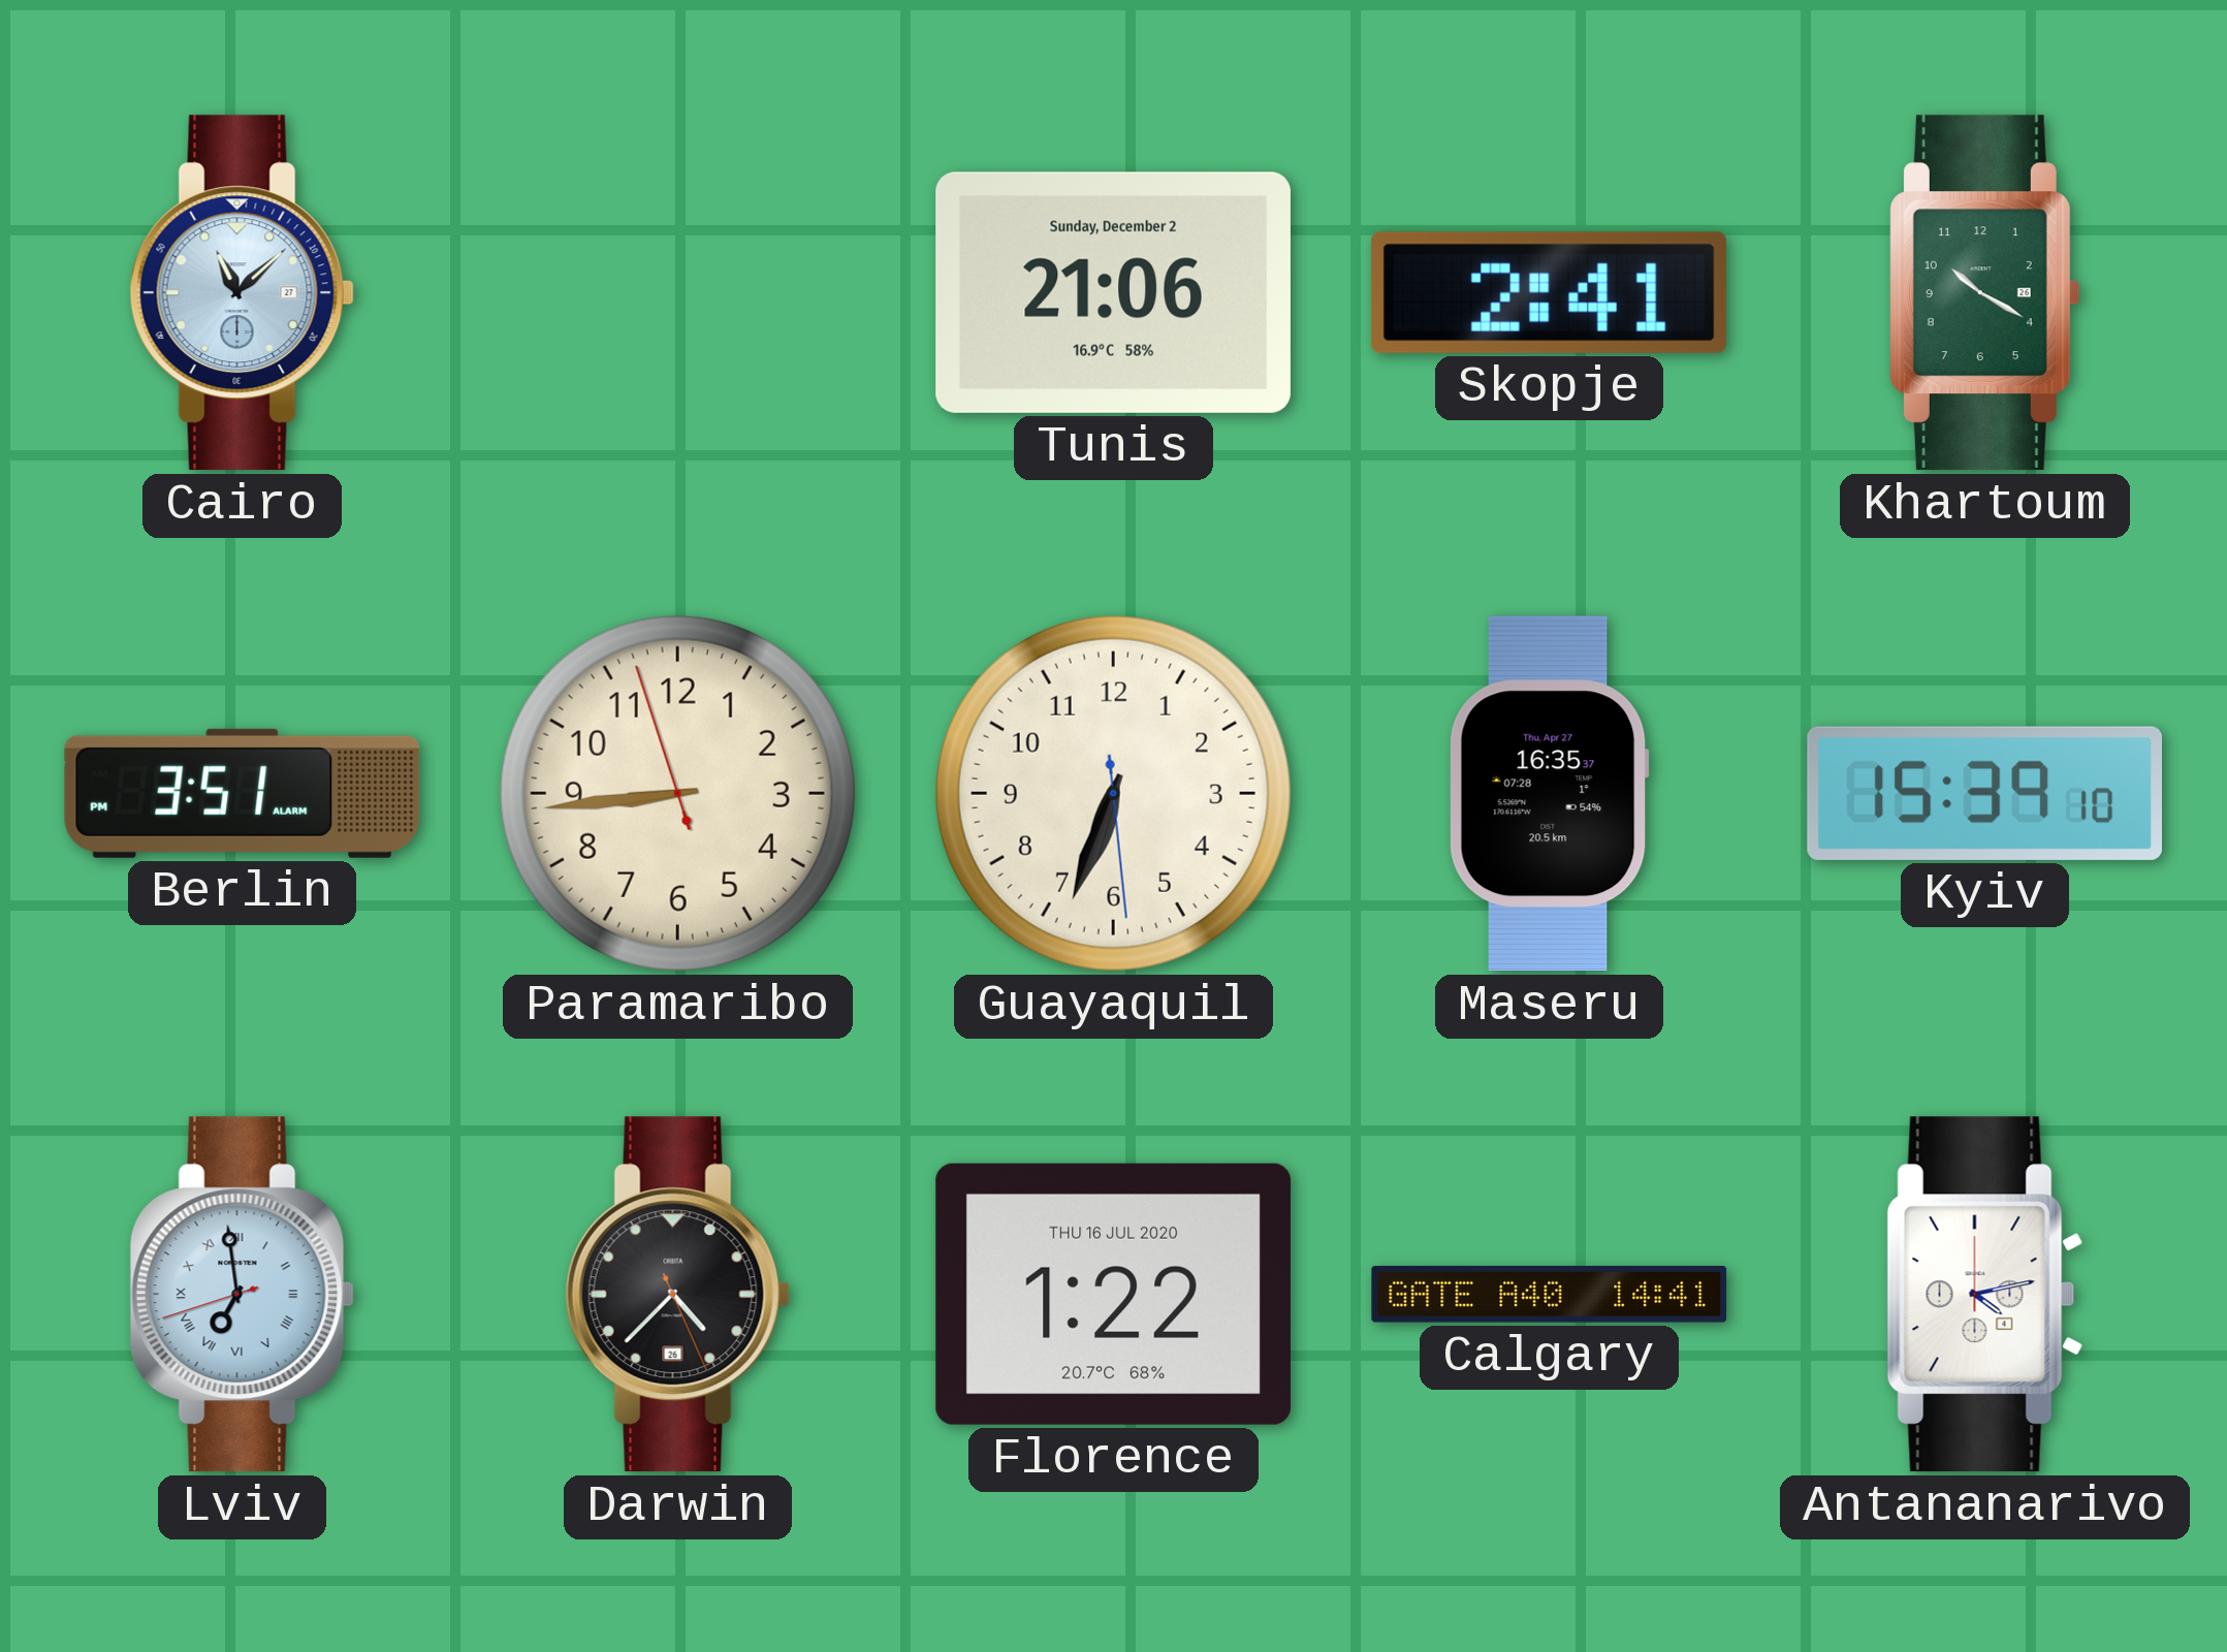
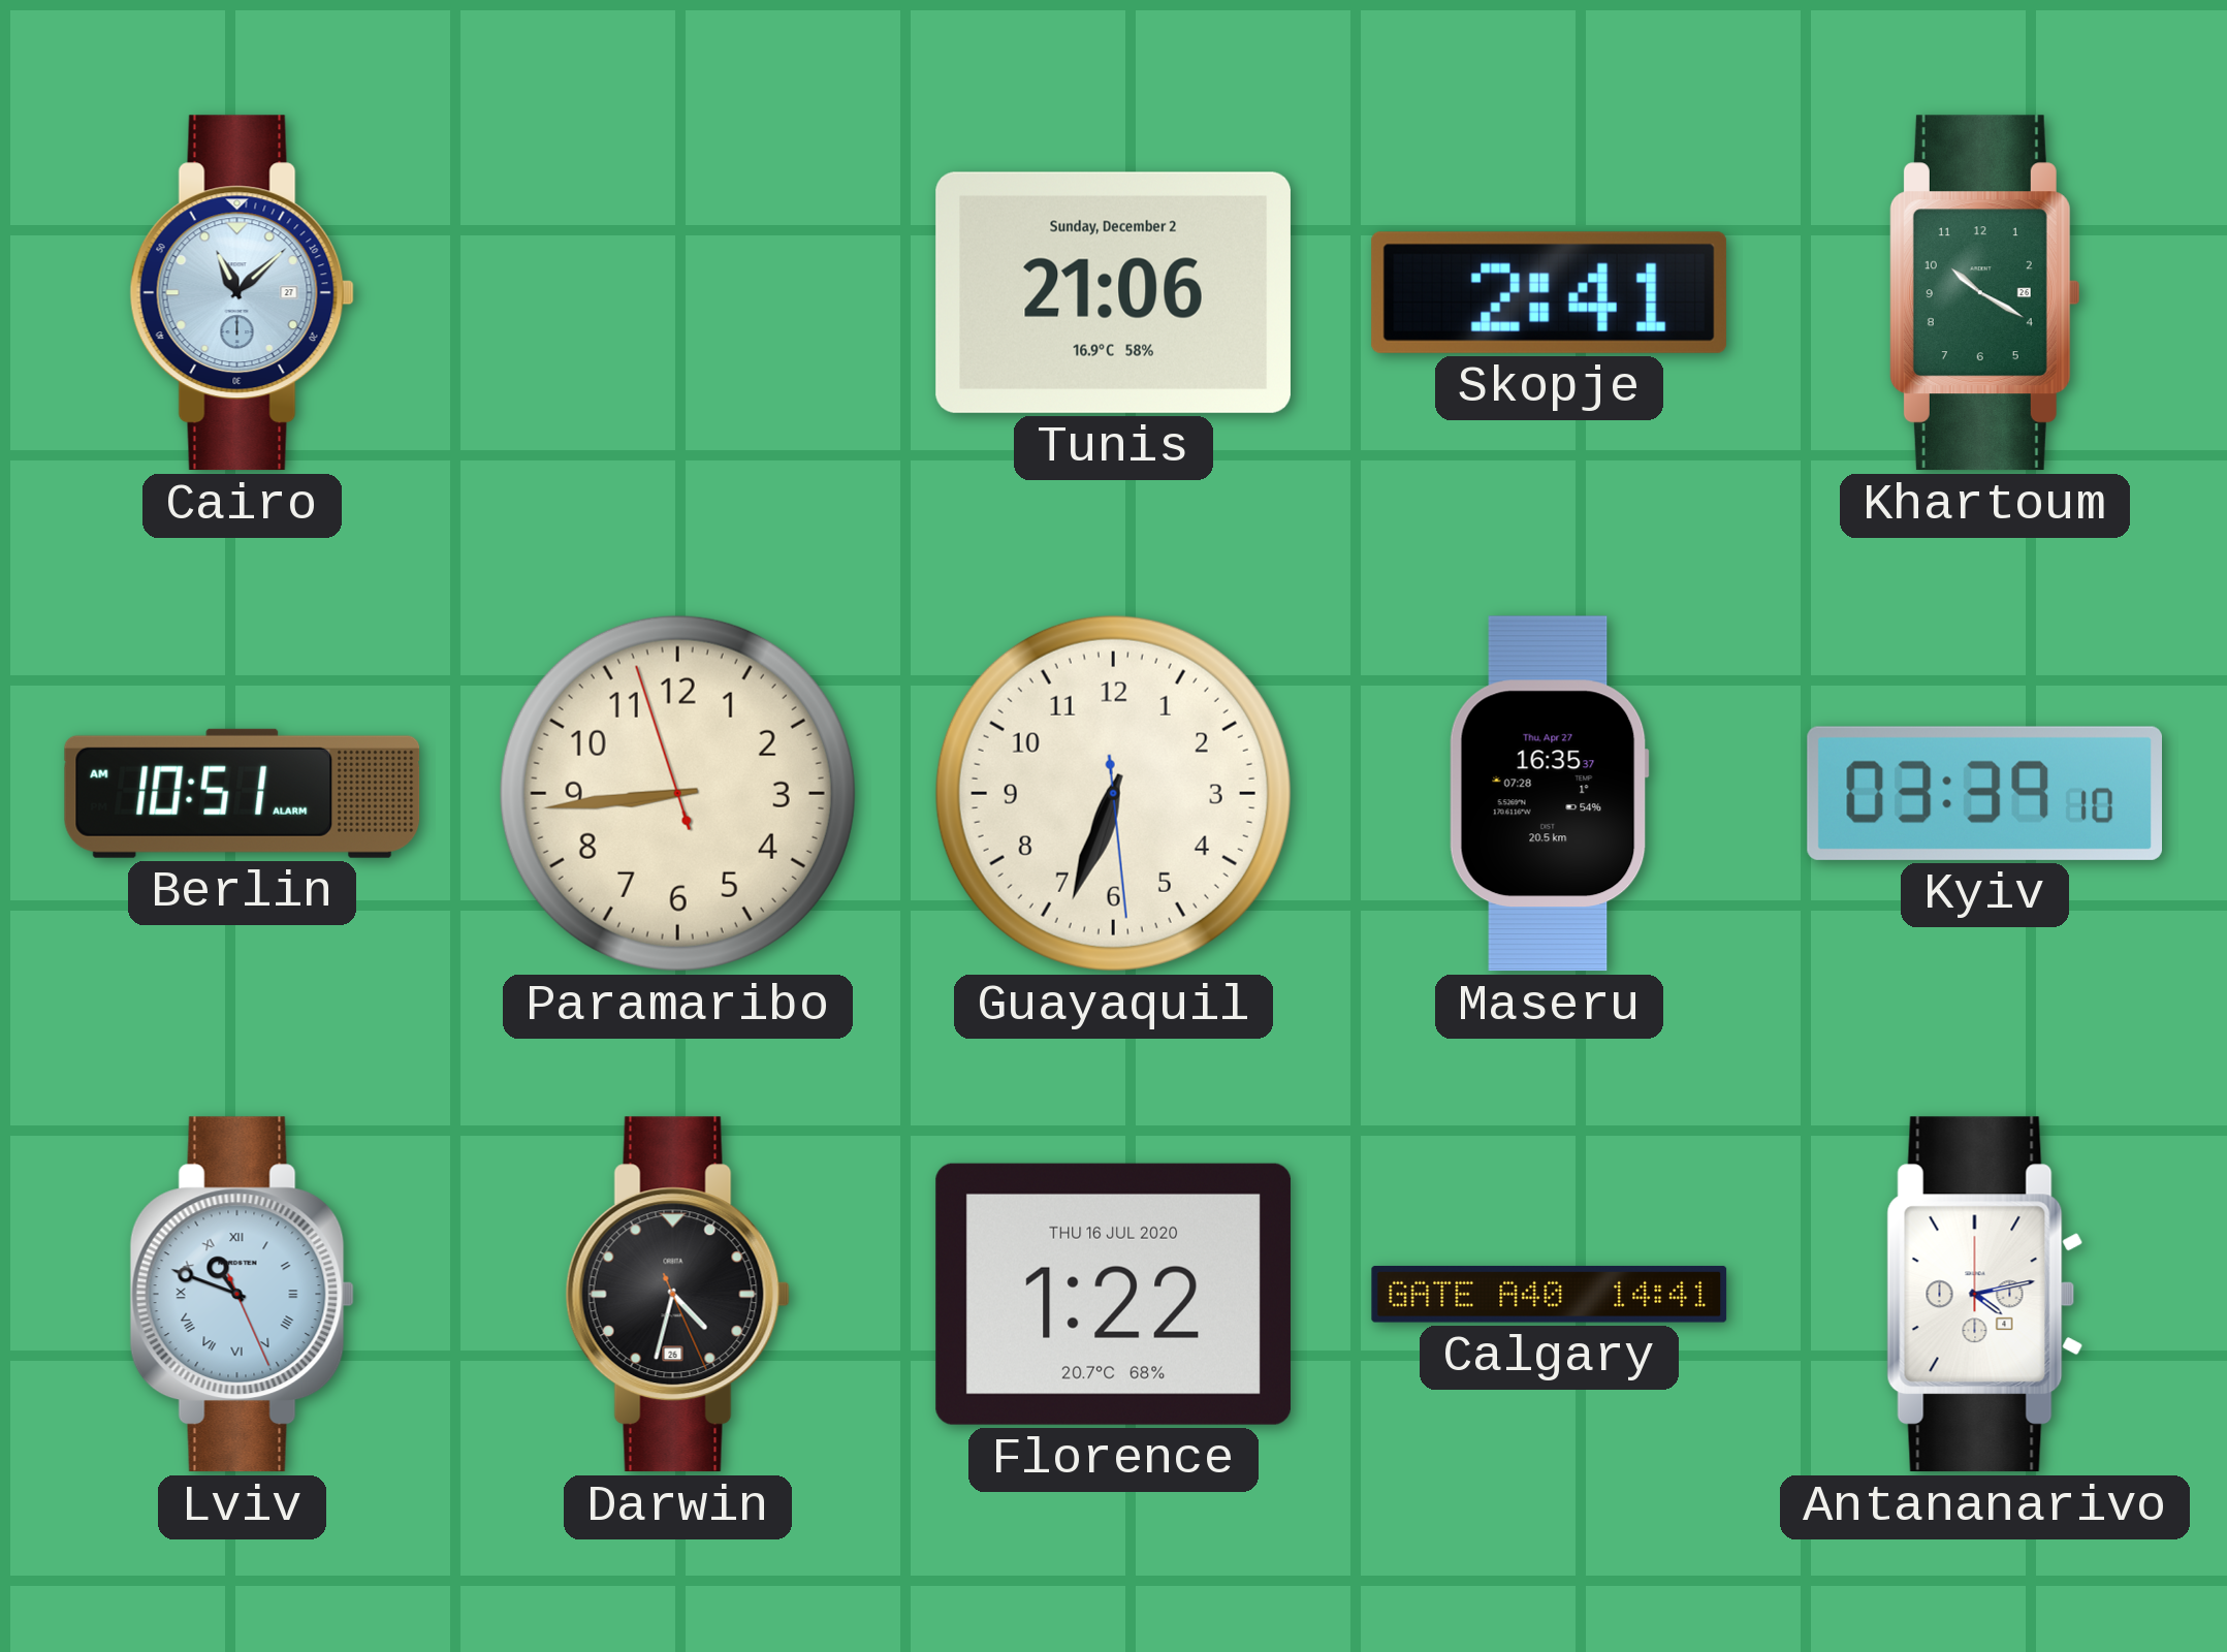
Berlin: 3:51 -> 10:51 (243, 793)
Kyiv: 15:39 -> 03:39 (1984, 793)
Lviv: 6:58 -> 10:48 (242, 1295)
Darwin: 4:37 -> 4:32 (677, 1295)
